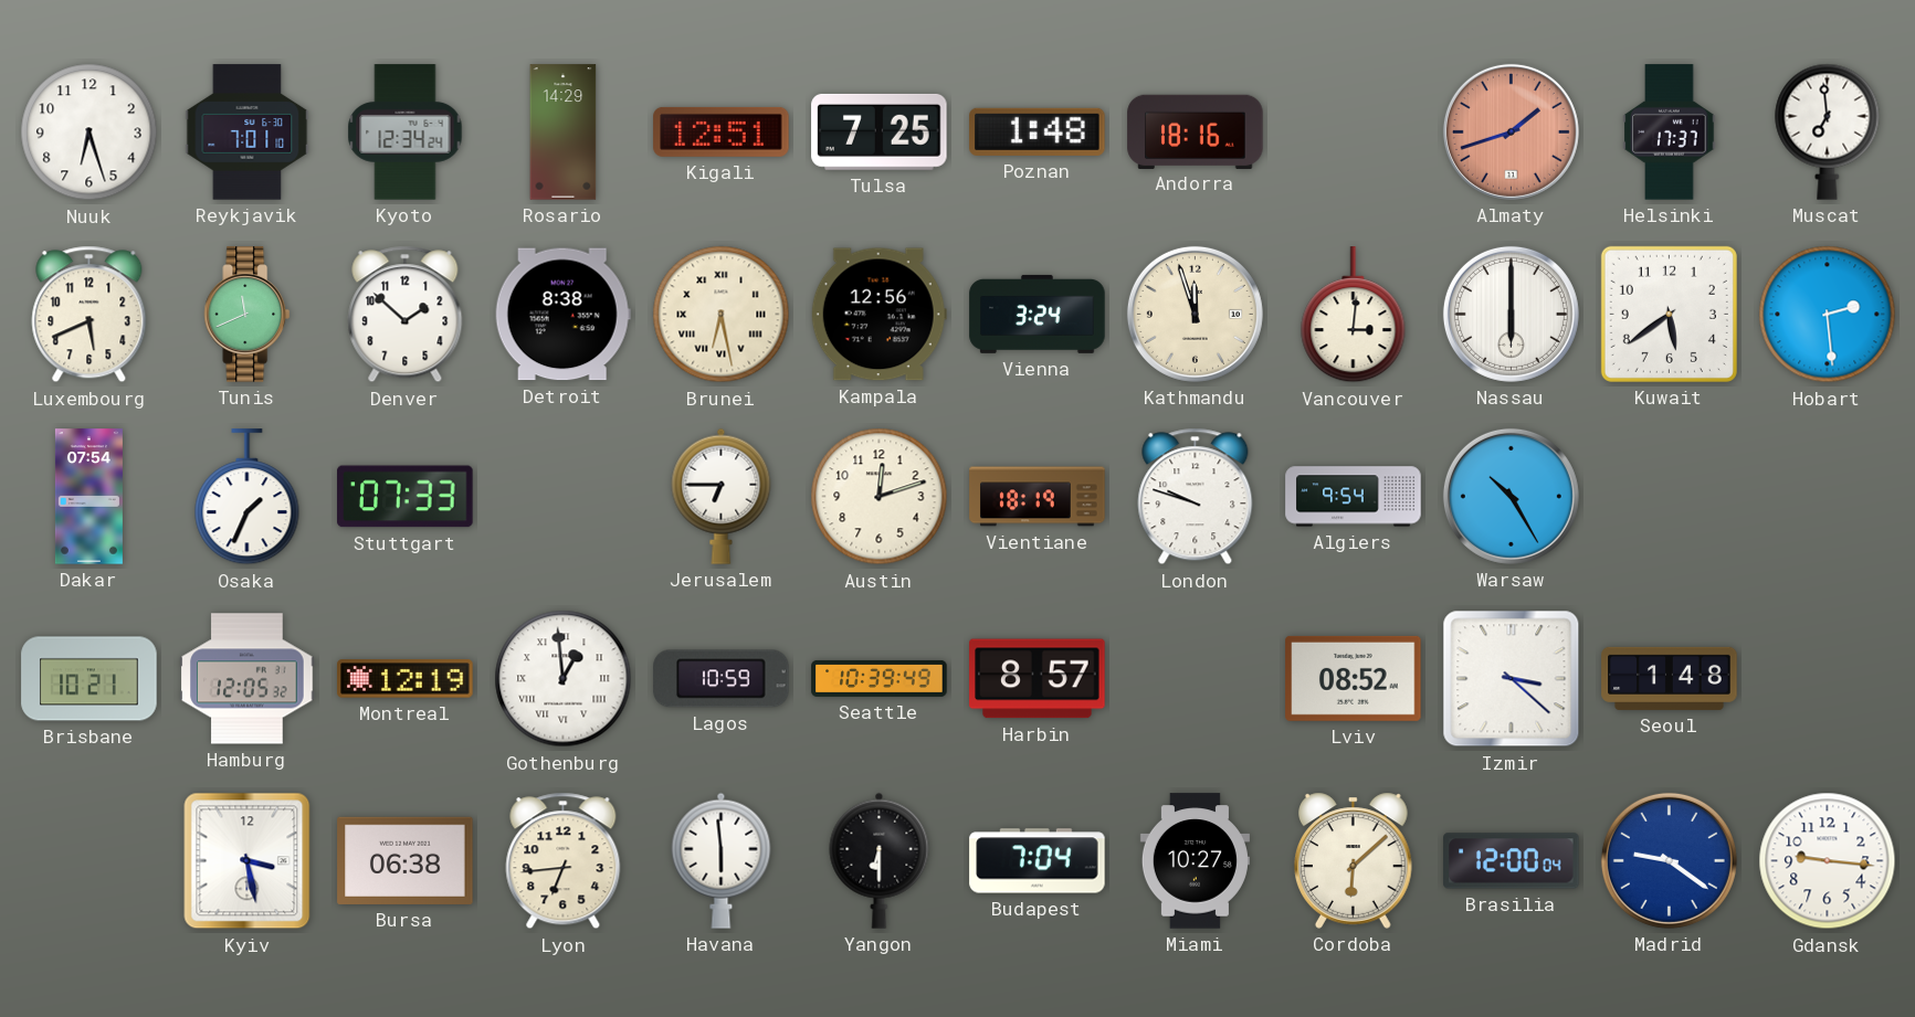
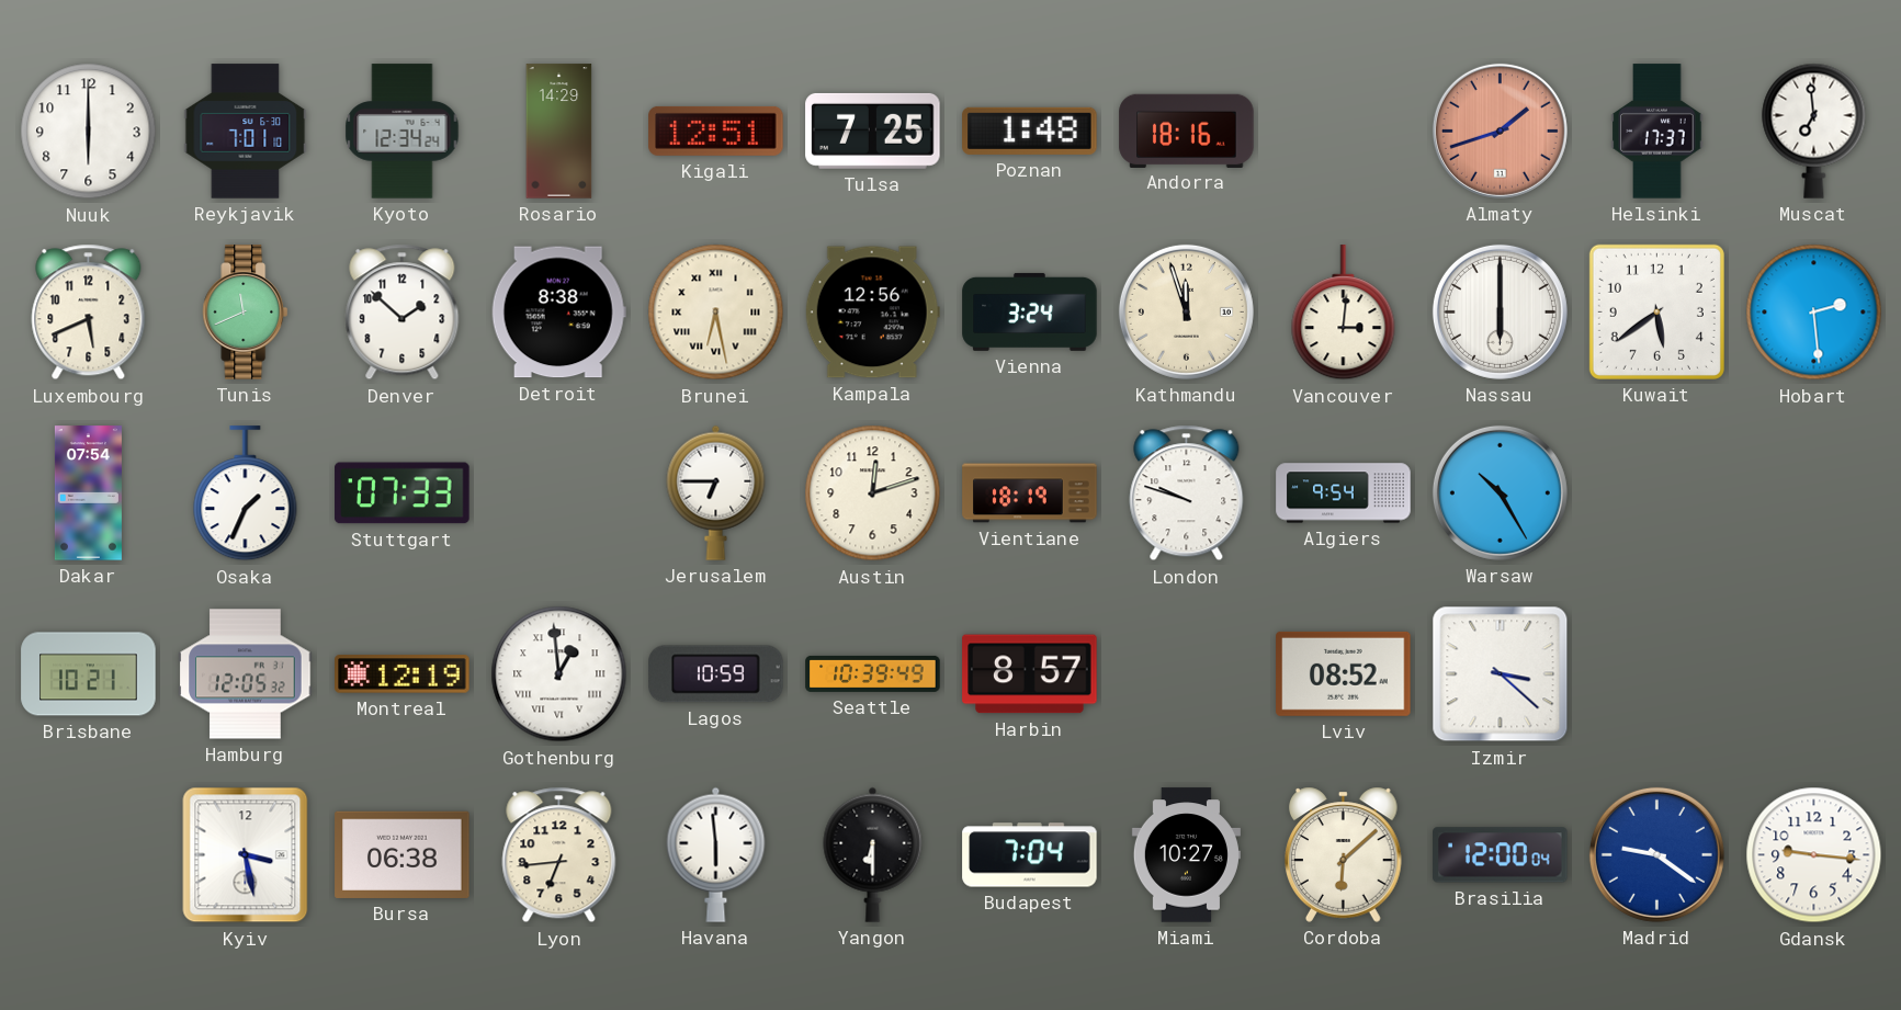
Nuuk: 6:27 -> 6:00 (89, 132)
Seoul: 1:48 -> none (1670, 678)
